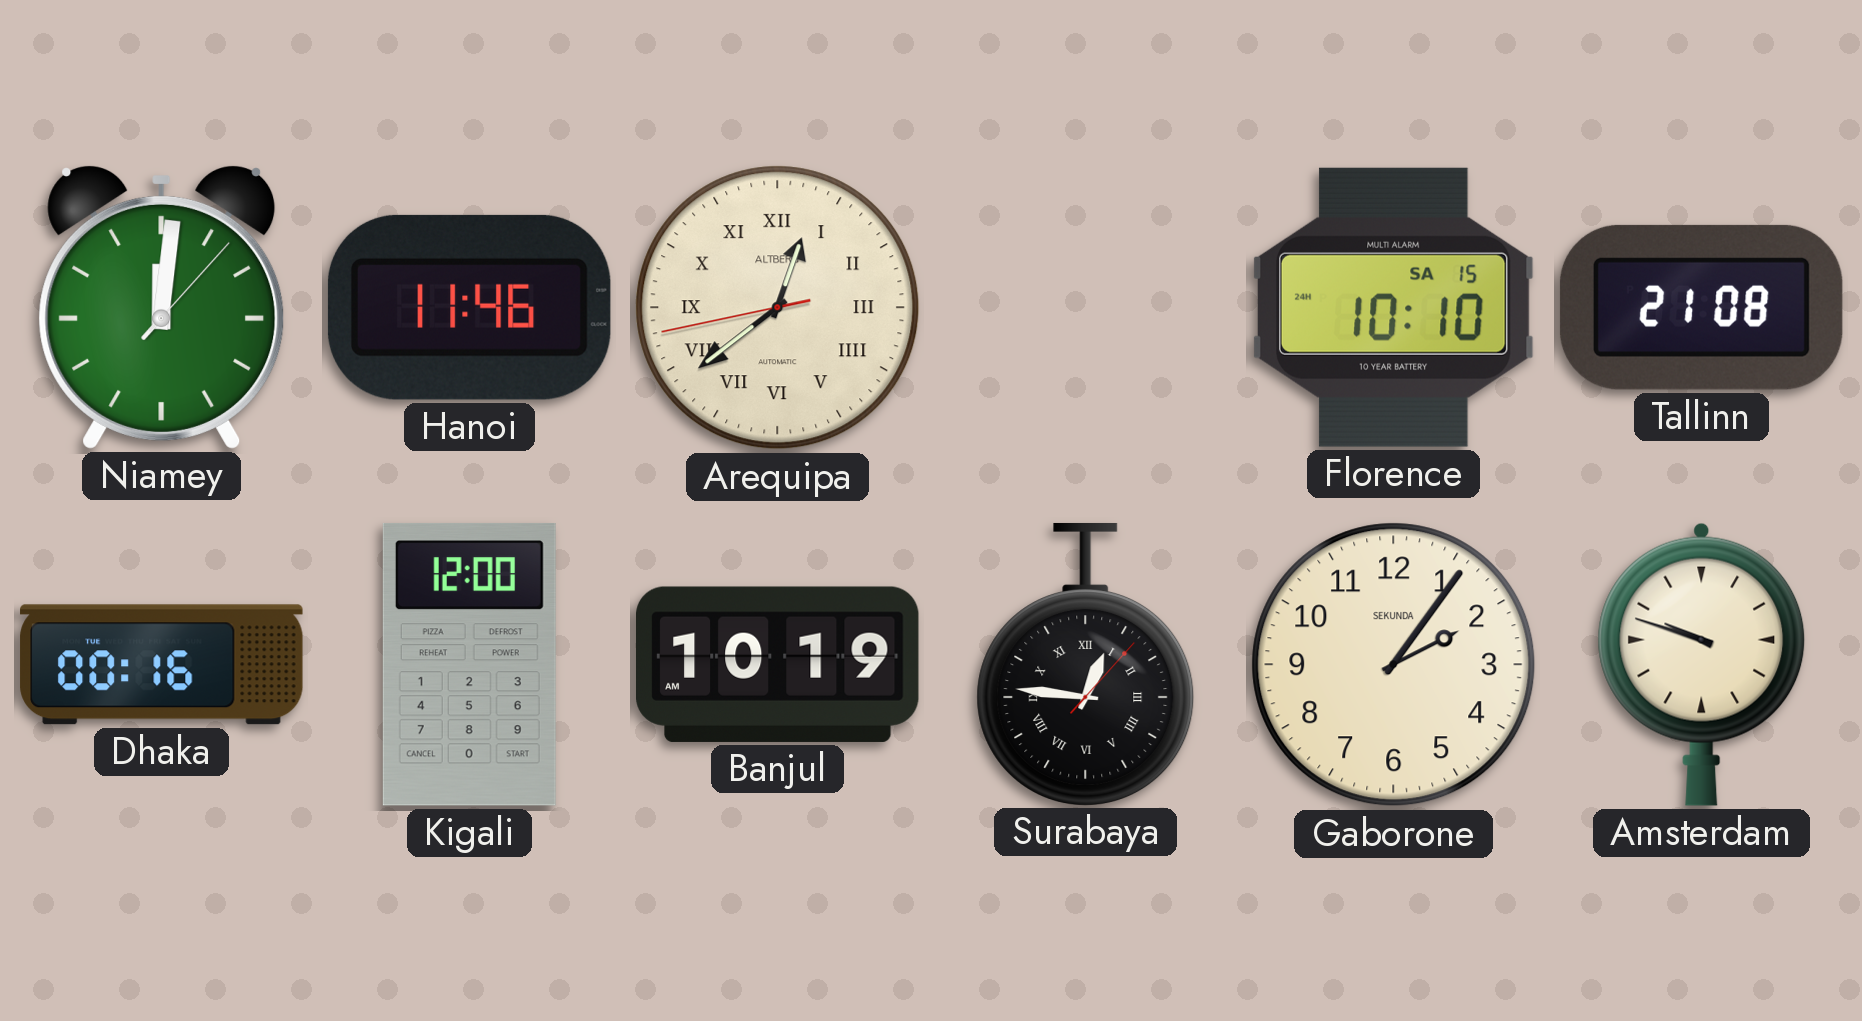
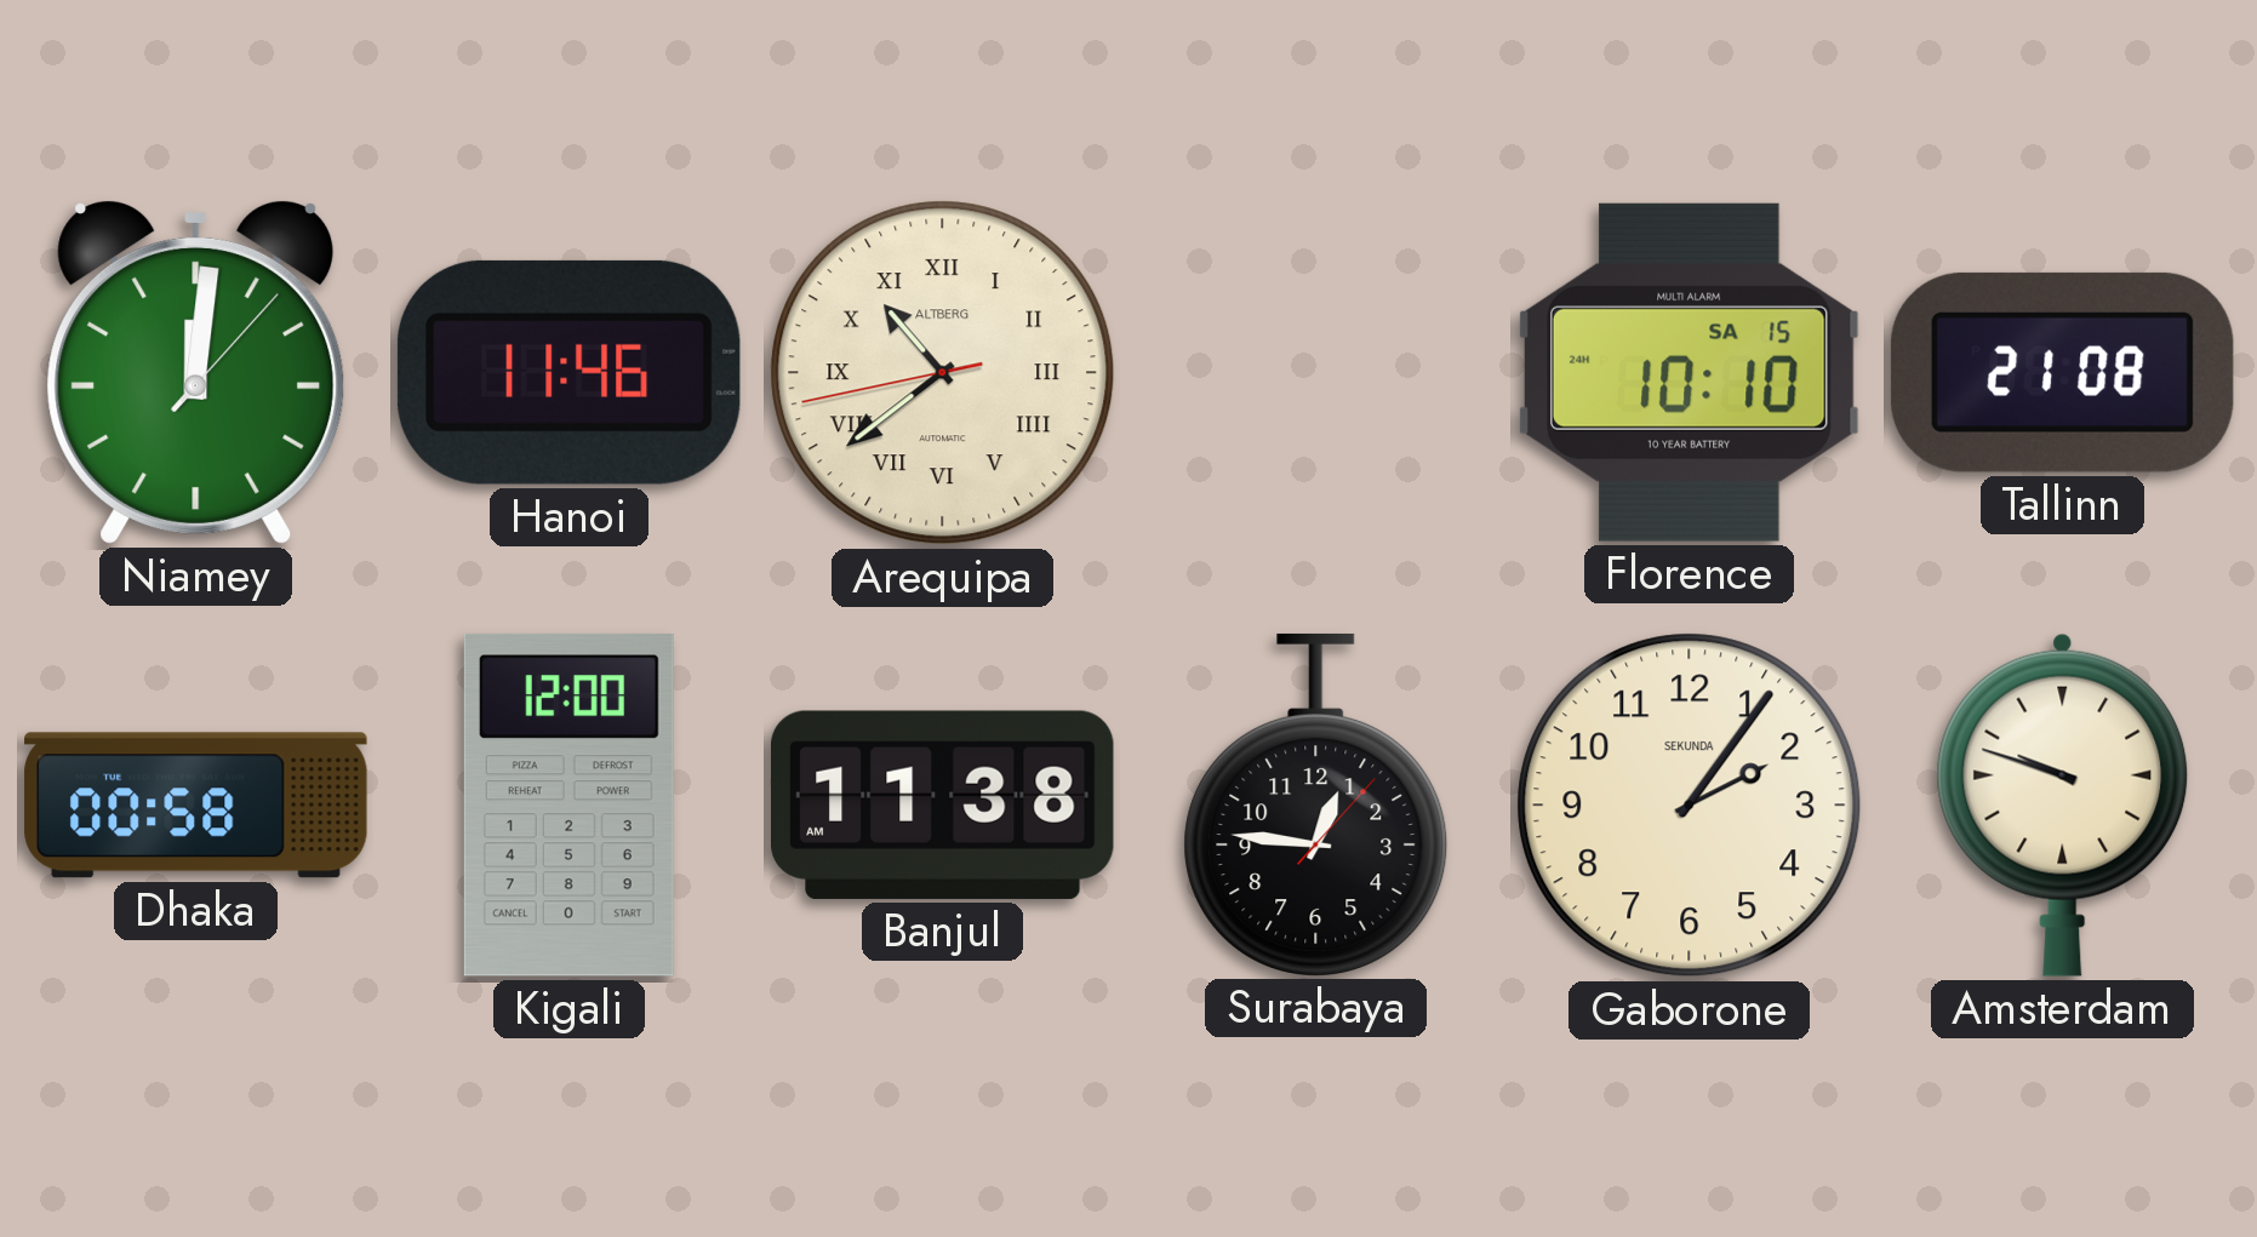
Arequipa: 12:38 -> 10:38 (943, 373)
Dhaka: 00:16 -> 00:58 (196, 806)
Banjul: 10:19 -> 11:38 (943, 804)
Surabaya numerals: Roman -> Arabic (1316, 804)
